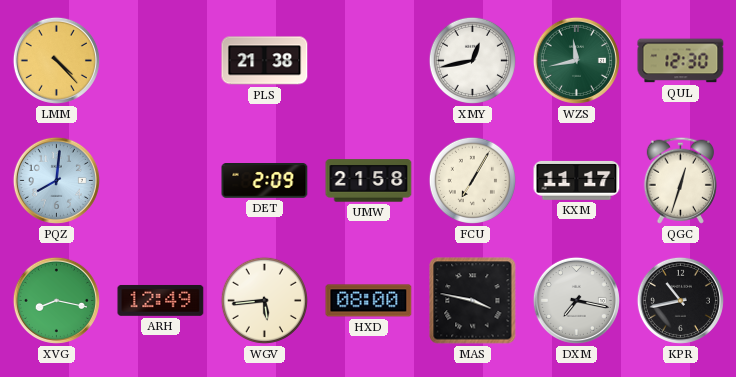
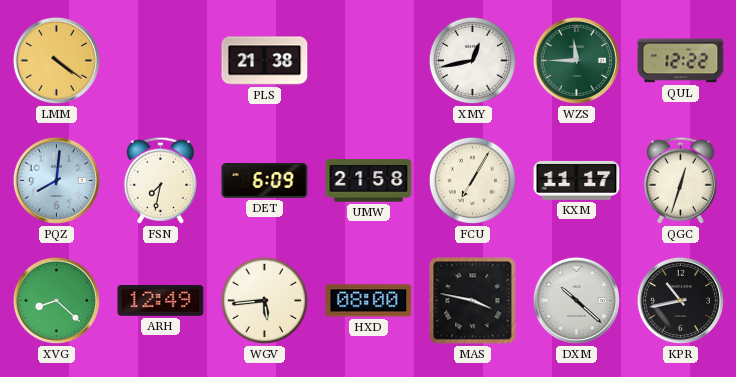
LMM: 4:23 -> 4:21 (56, 60)
WZS: 11:43 -> 11:45 (576, 60)
QUL: 12:30 -> 12:22 (681, 61)
FSN: none -> 7:32 (160, 180)
DET: 2:09 -> 6:09 (265, 181)
XVG: 8:17 -> 8:22 (56, 300)
DXM: 7:17 -> 10:22 (576, 300)
